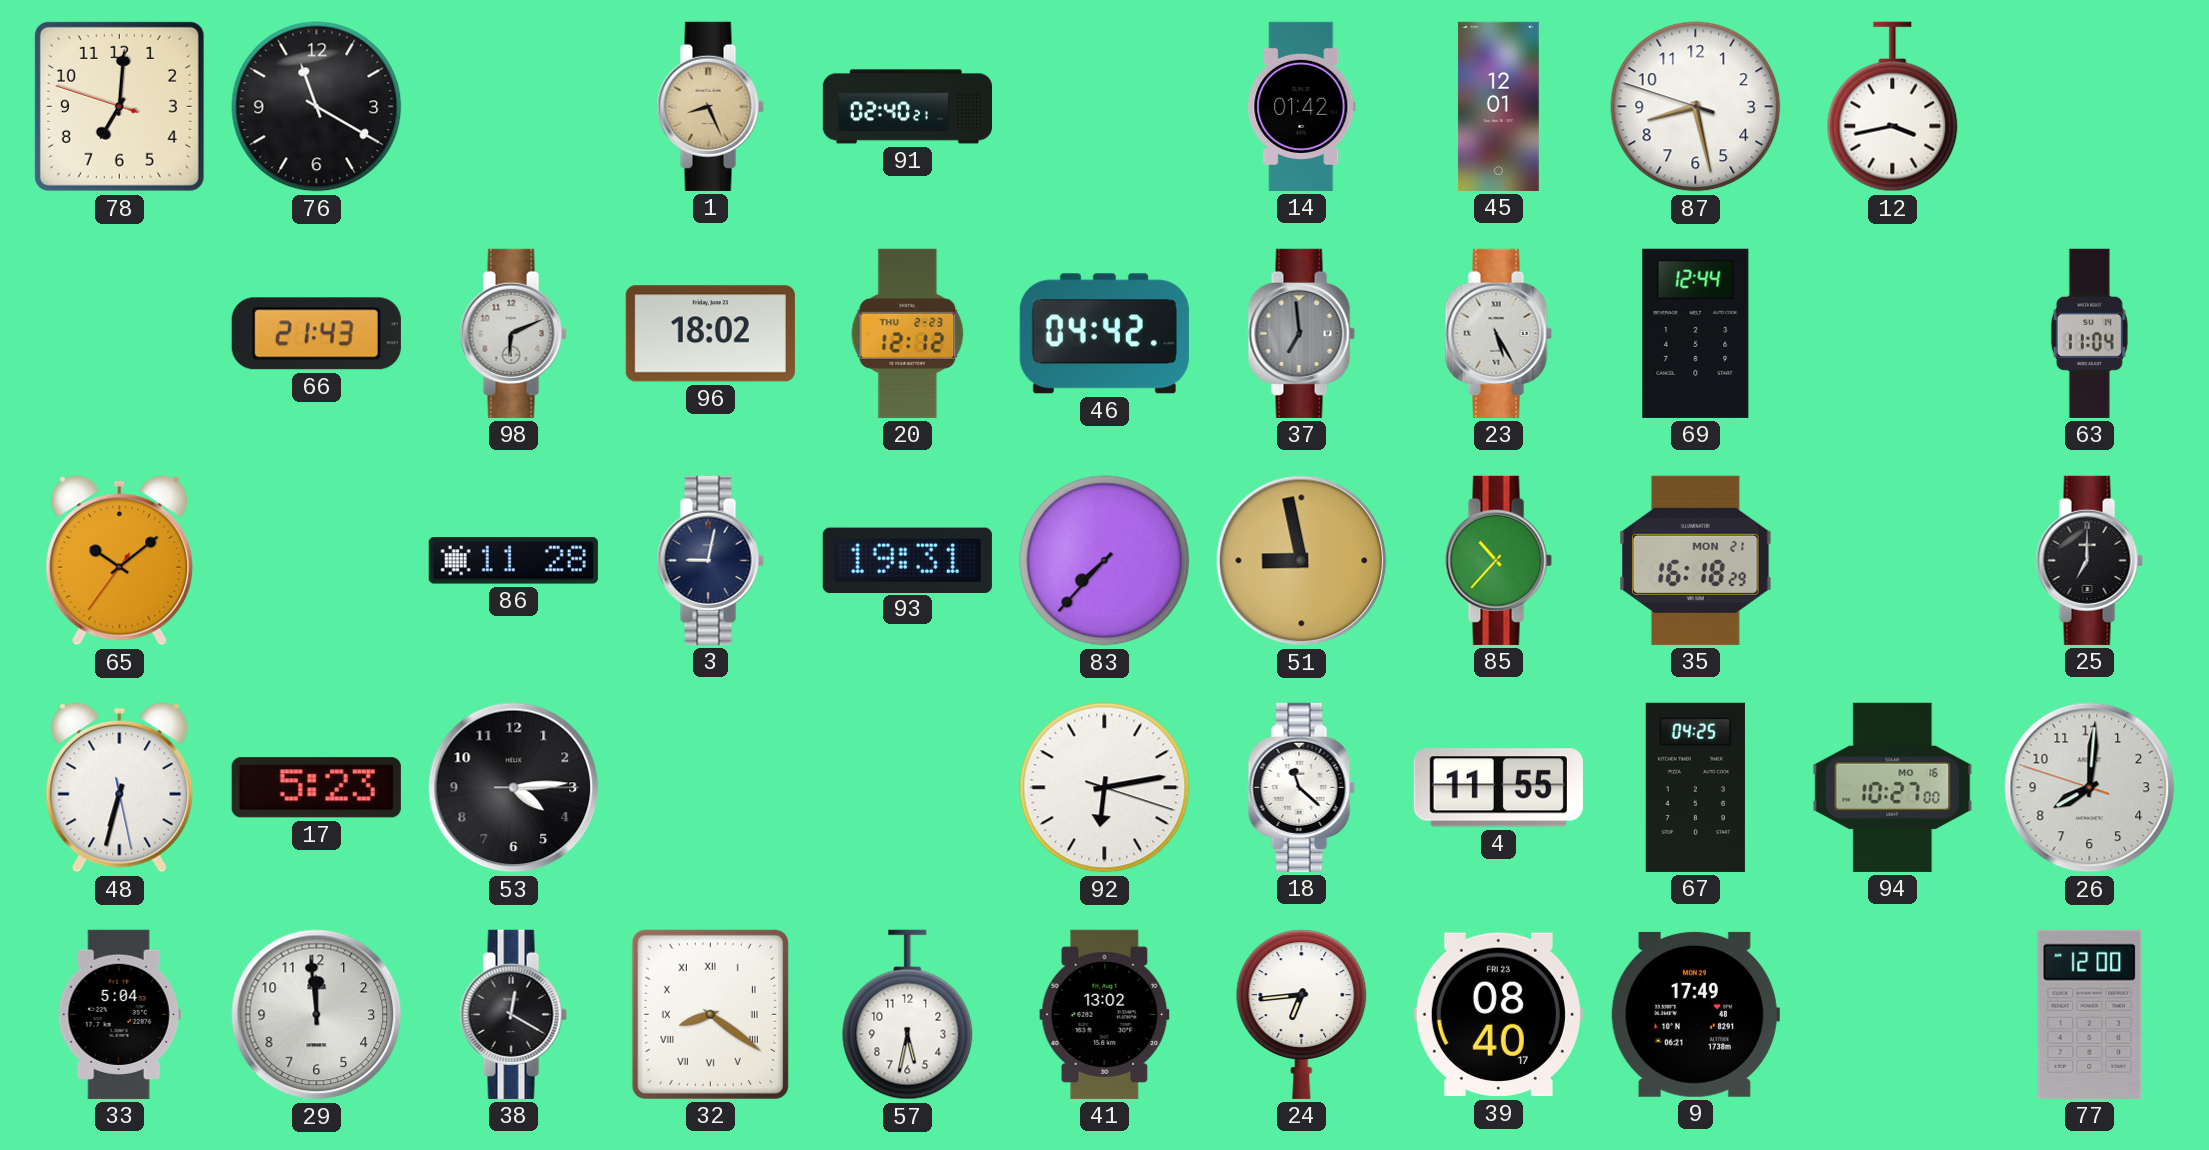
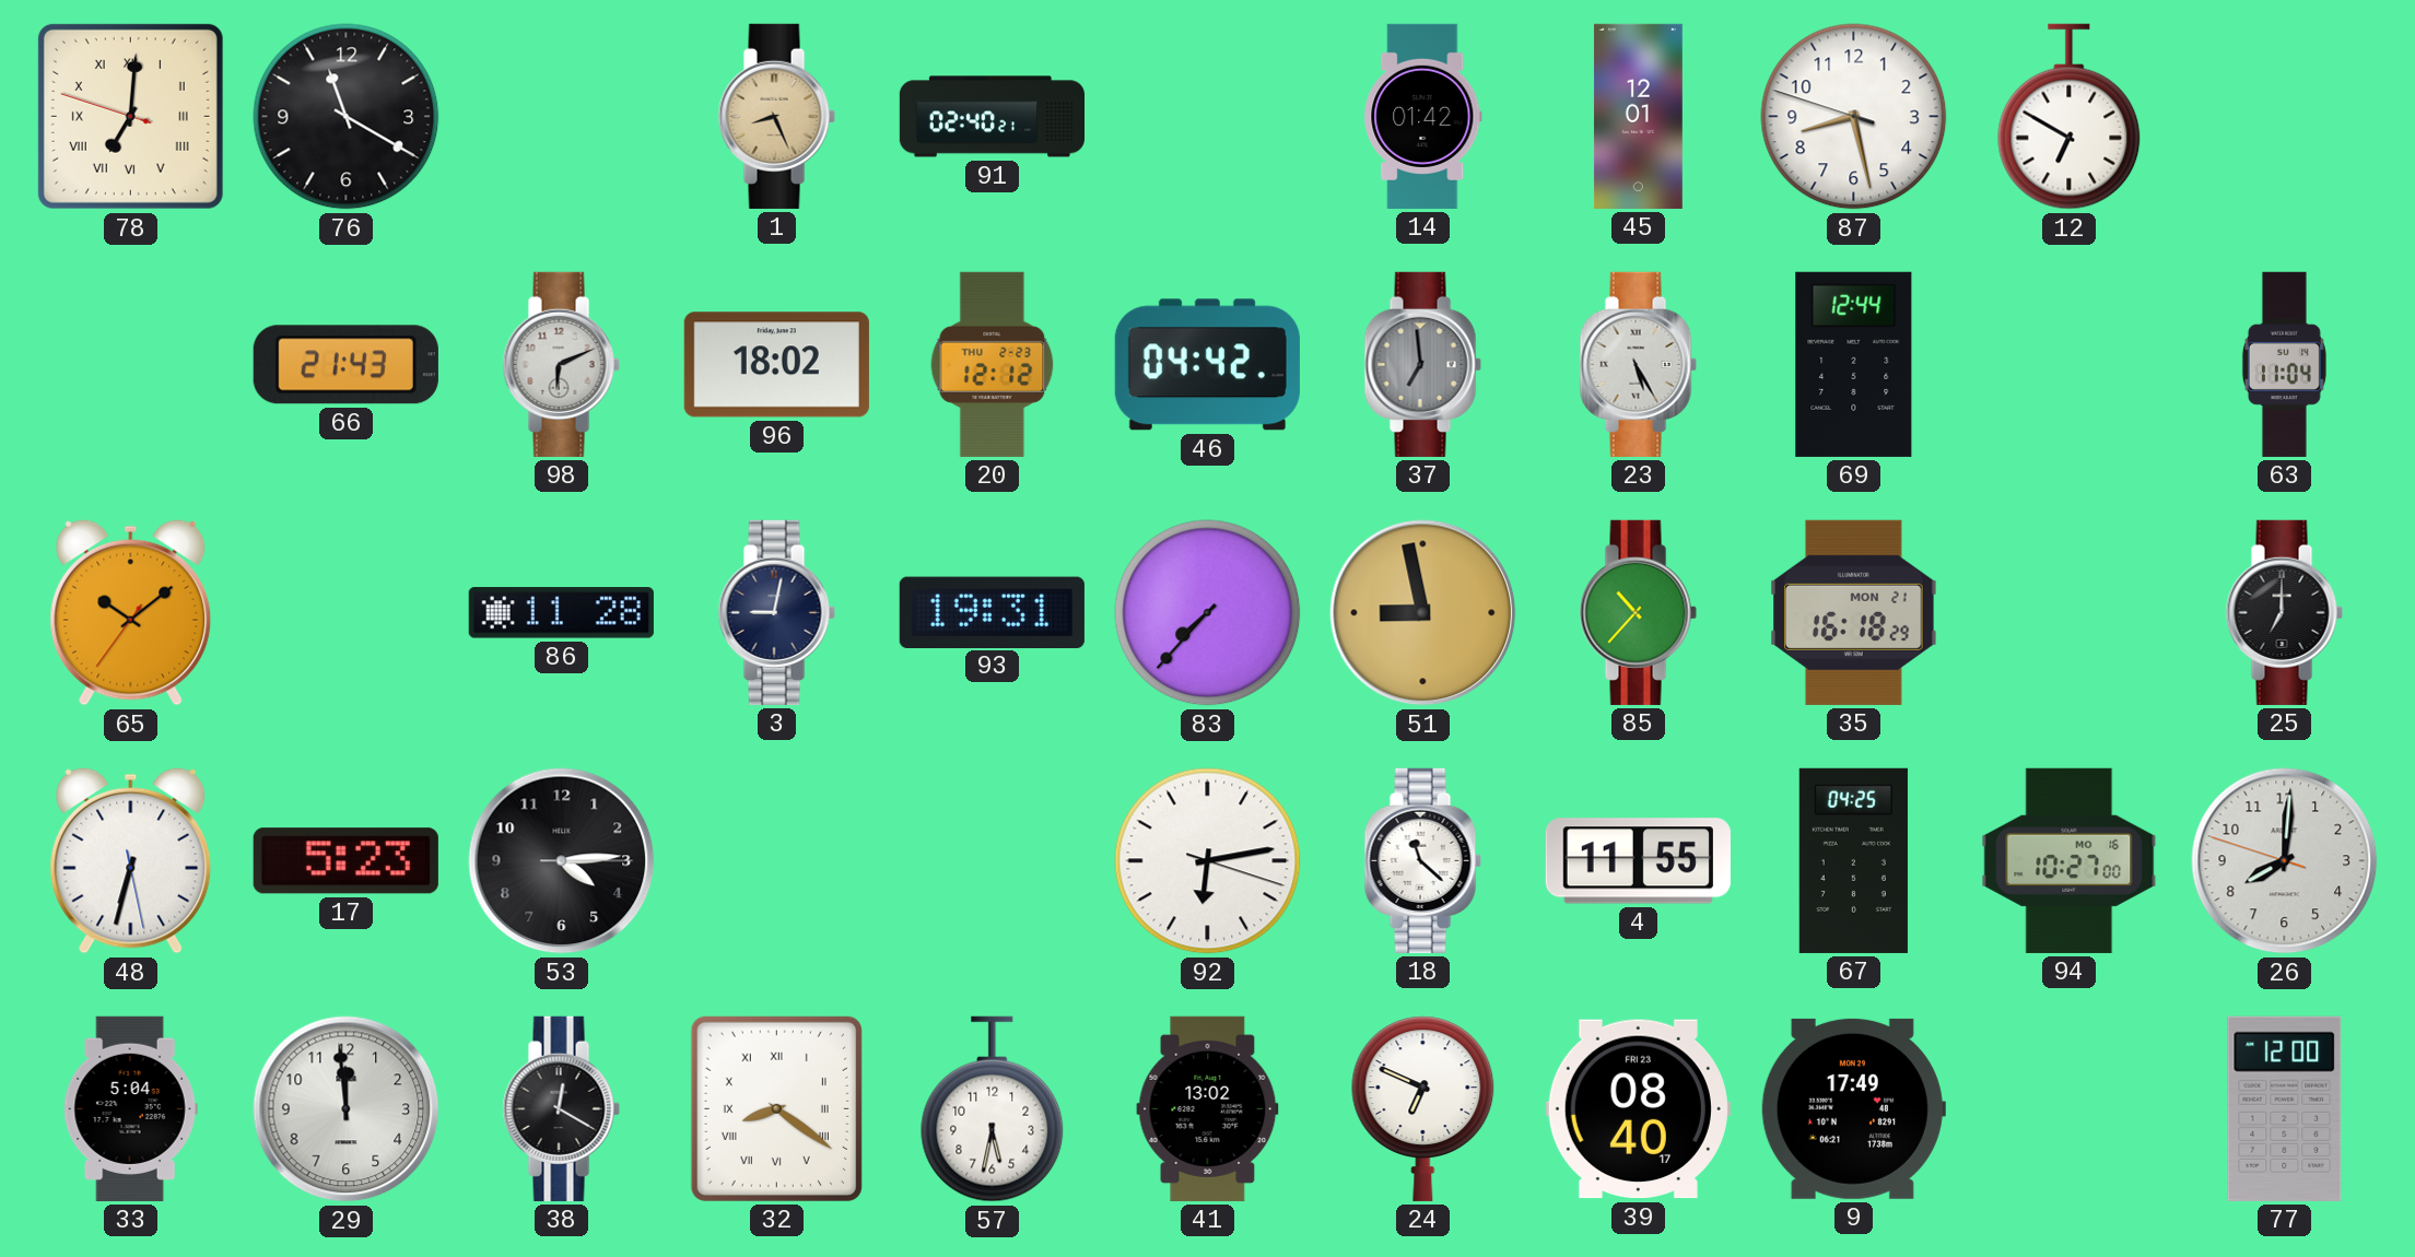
78 numerals: Arabic -> Roman (130, 116)
12: 3:43 -> 6:50 (2070, 117)
24: 6:44 -> 6:49 (1423, 1108)
